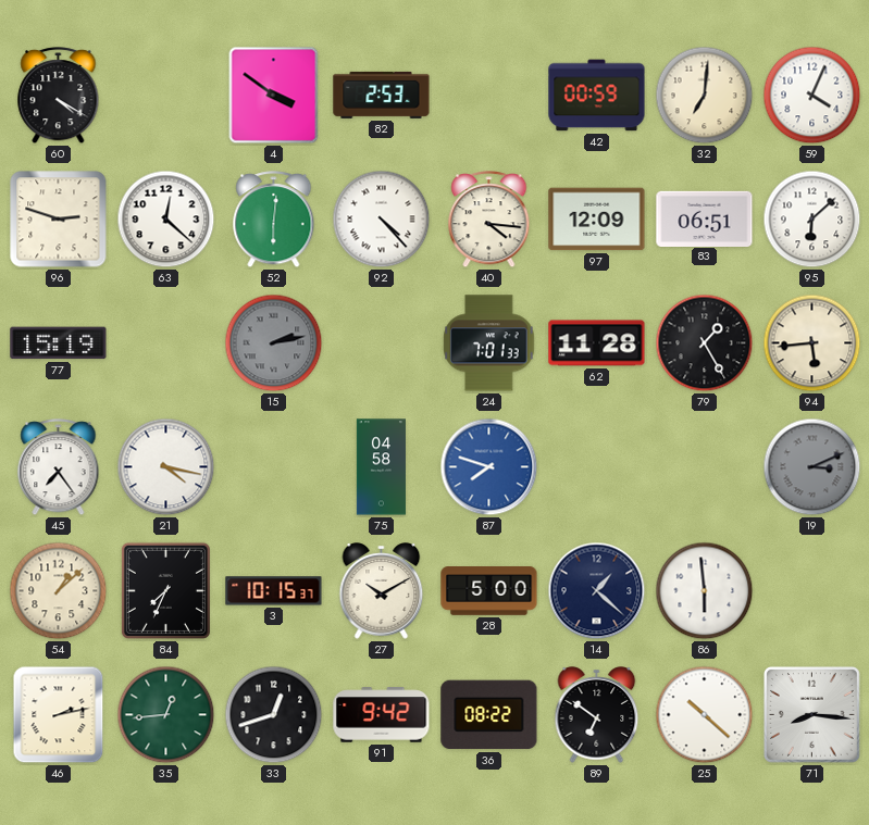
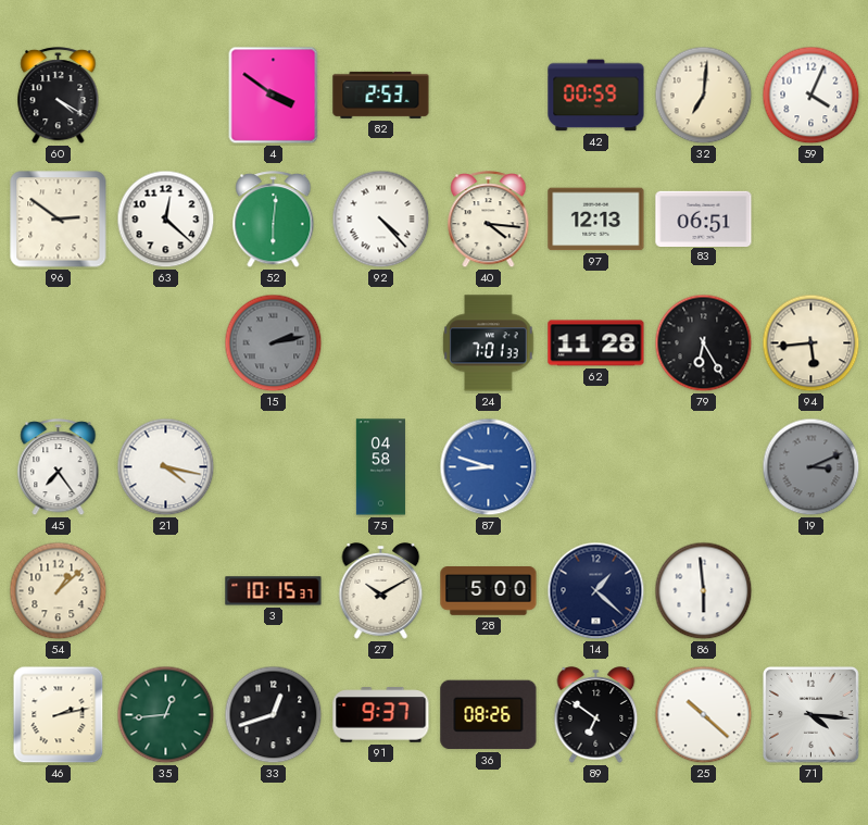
96: 2:48 -> 2:51 (59, 220)
97: 12:09 -> 12:13 (596, 220)
95: 6:08 -> none (812, 220)
77: 15:19 -> none (59, 343)
79: 1:25 -> 6:25 (704, 343)
87: 7:48 -> 8:48 (489, 467)
84: 7:34 -> none (165, 590)
91: 9:42 -> 9:37 (381, 715)
36: 08:22 -> 08:26 (489, 715)
71: 8:16 -> 4:16 (810, 714)
